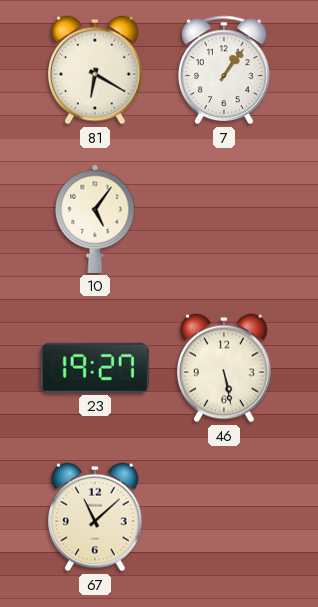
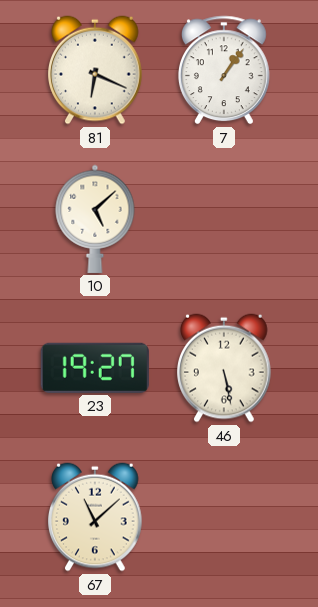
81: 6:20 -> 6:19 (96, 70)
10: 5:06 -> 5:08 (95, 219)
